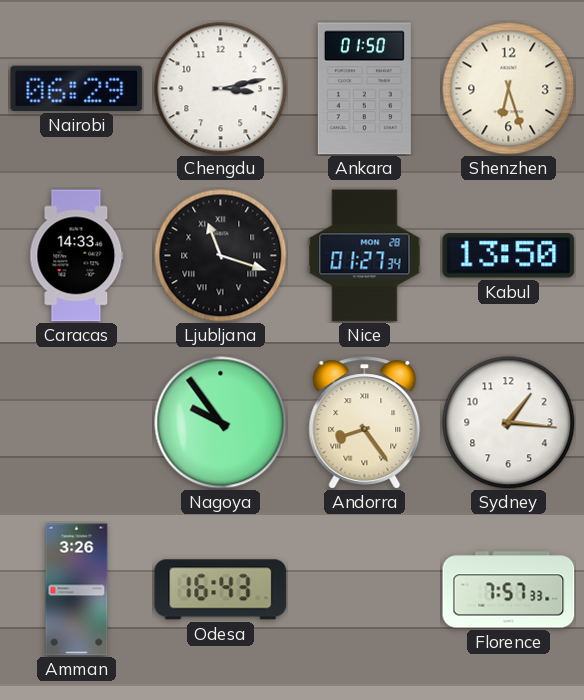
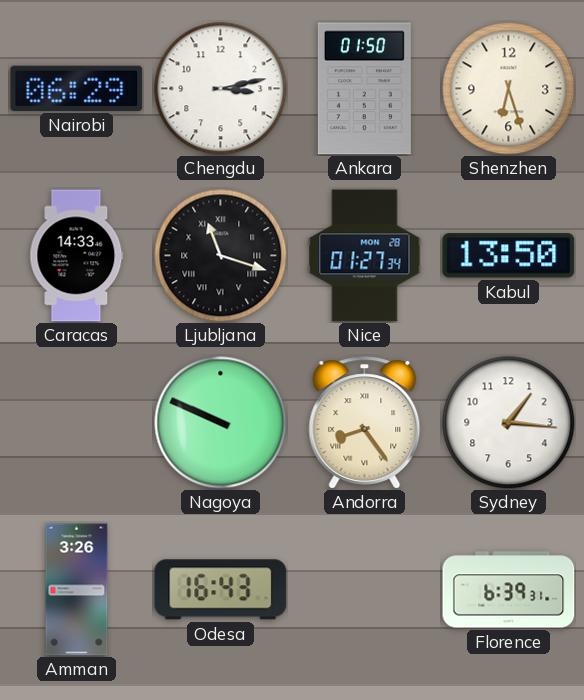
Nagoya: 9:54 -> 9:49 (221, 423)
Florence: 7:57 -> 6:39 (509, 590)
